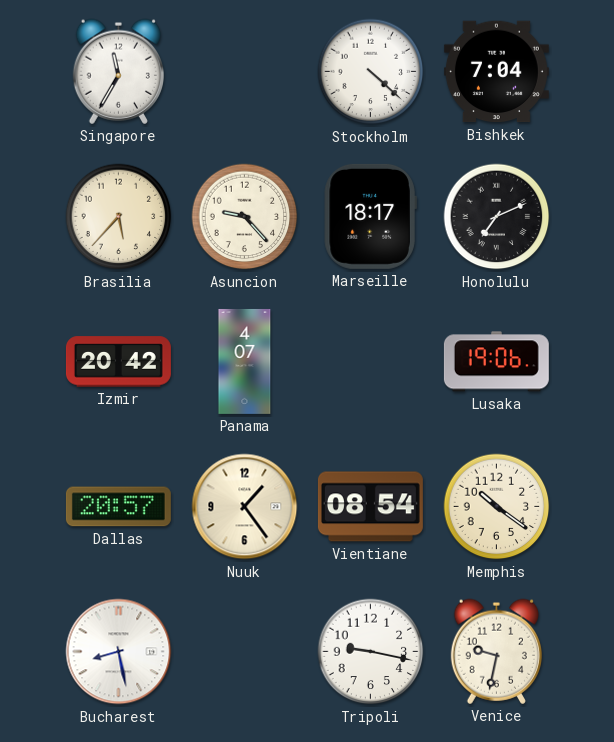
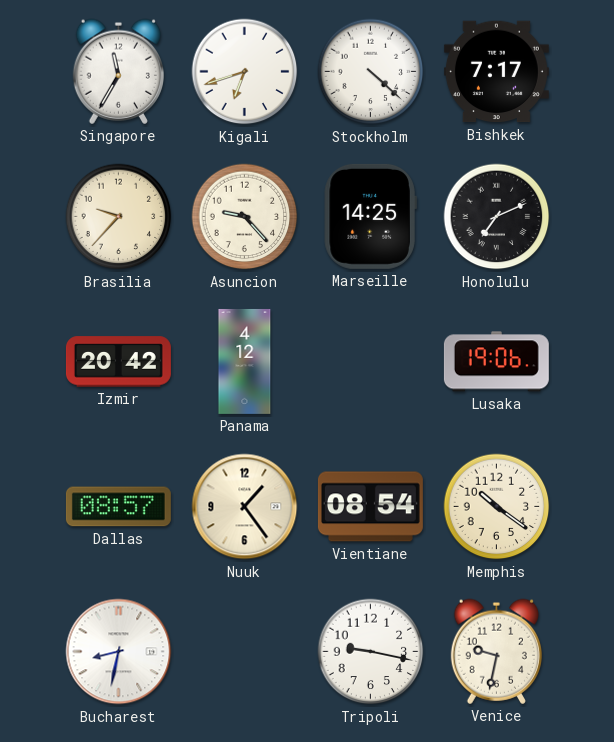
Kigali: none -> 6:42 (245, 72)
Bishkek: 7:04 -> 7:17 (496, 72)
Brasilia: 5:37 -> 9:37 (119, 217)
Marseille: 18:17 -> 14:25 (370, 216)
Panama: 4:07 -> 4:12 (245, 361)
Dallas: 20:57 -> 08:57 (118, 507)
Bucharest: 8:28 -> 8:32 (119, 652)
